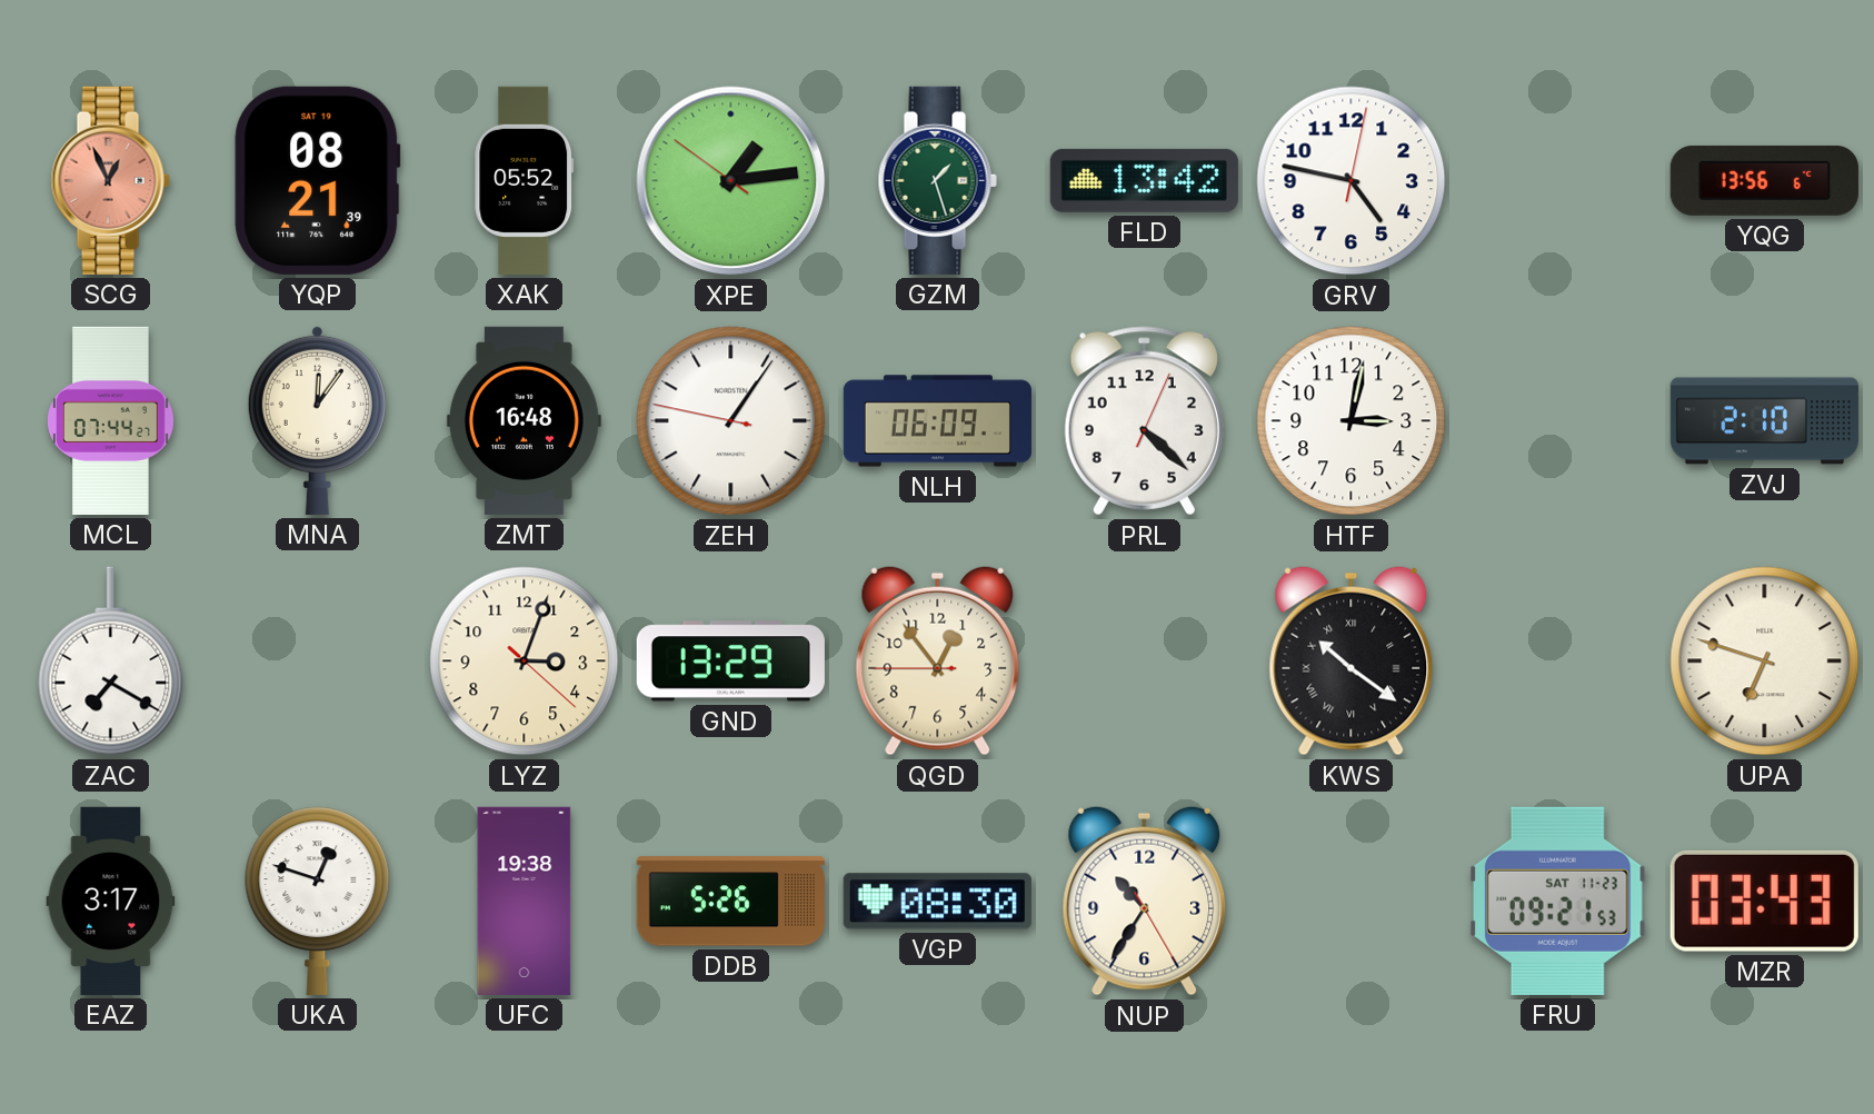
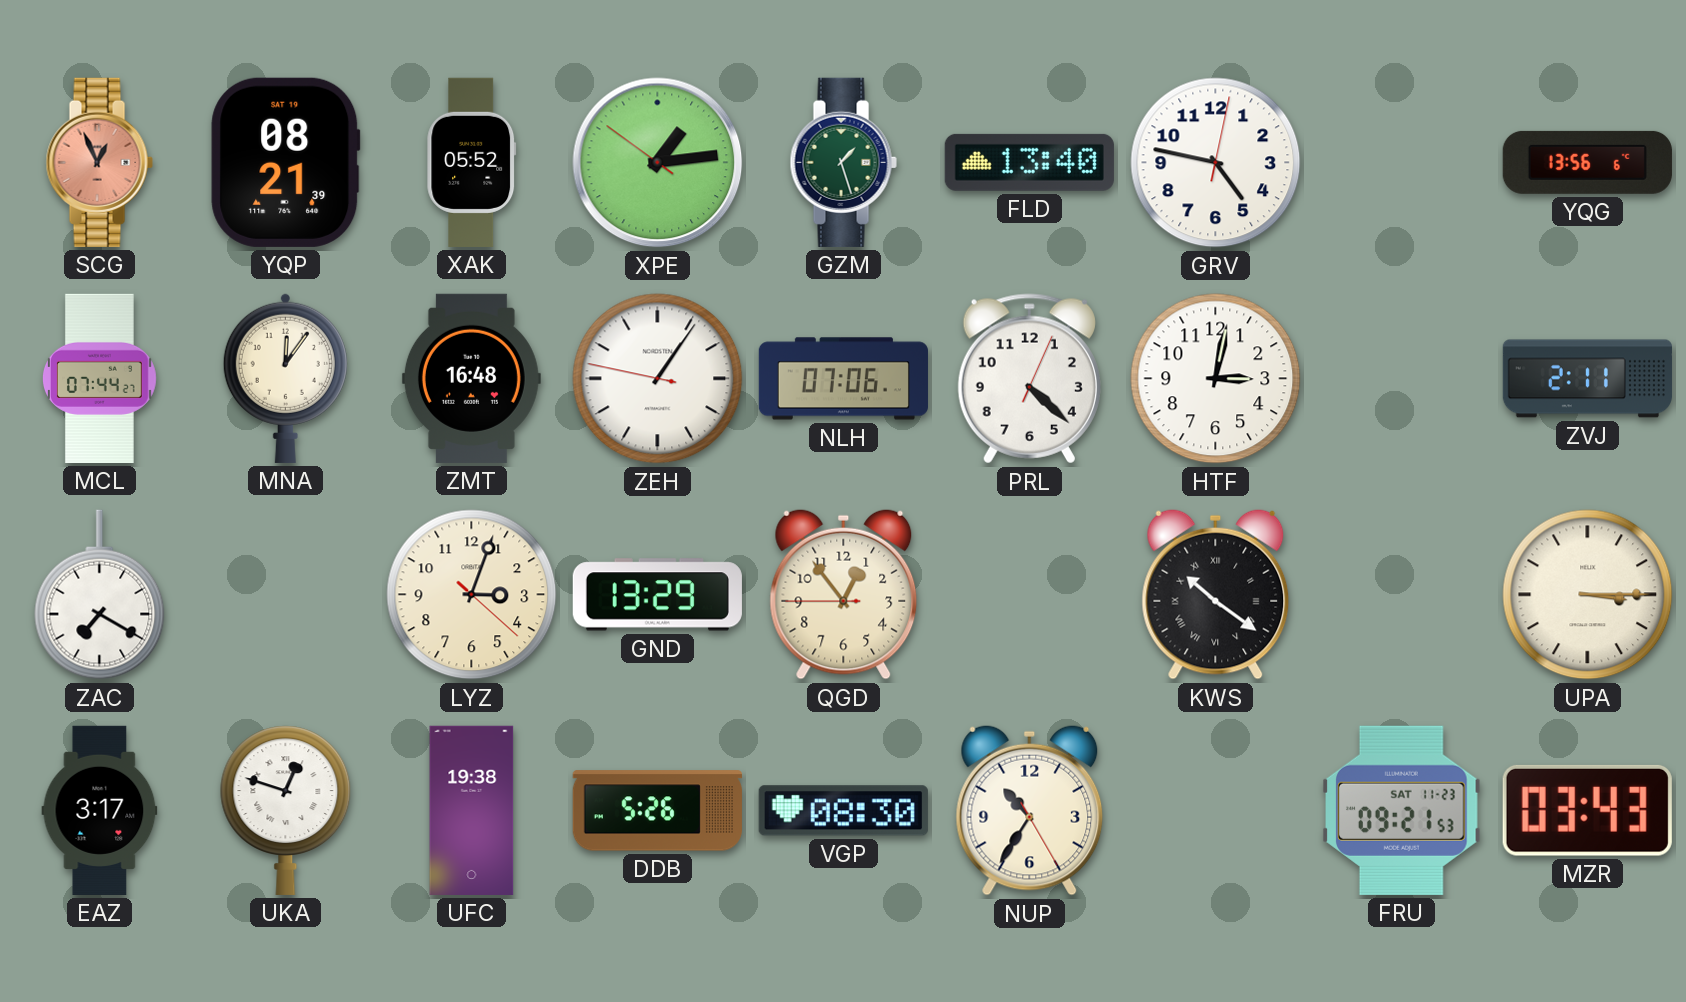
FLD: 13:42 -> 13:40 (1029, 162)
NLH: 06:09 -> 07:06 (843, 379)
ZVJ: 2:10 -> 2:11 (1587, 379)
UPA: 6:48 -> 3:15 (1588, 595)
